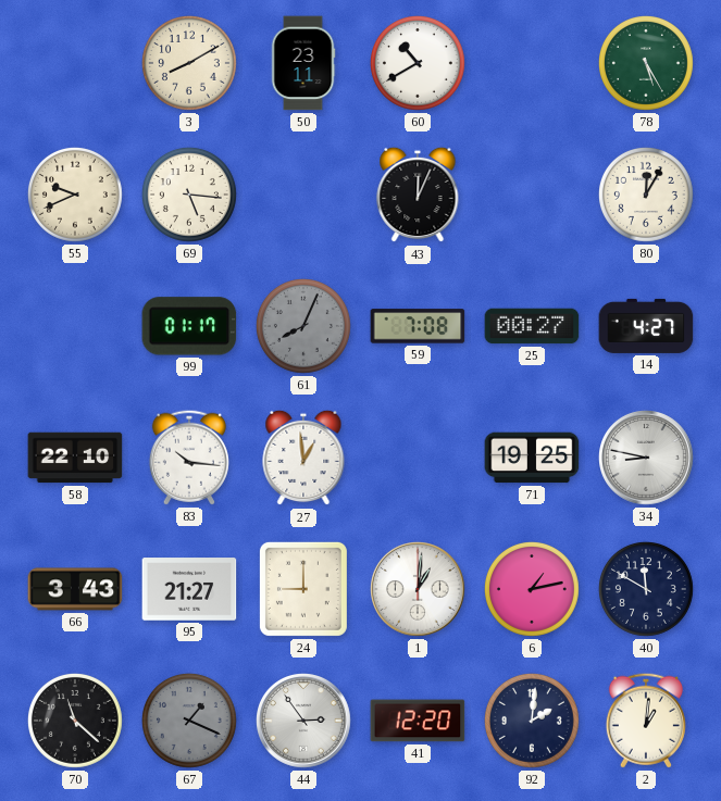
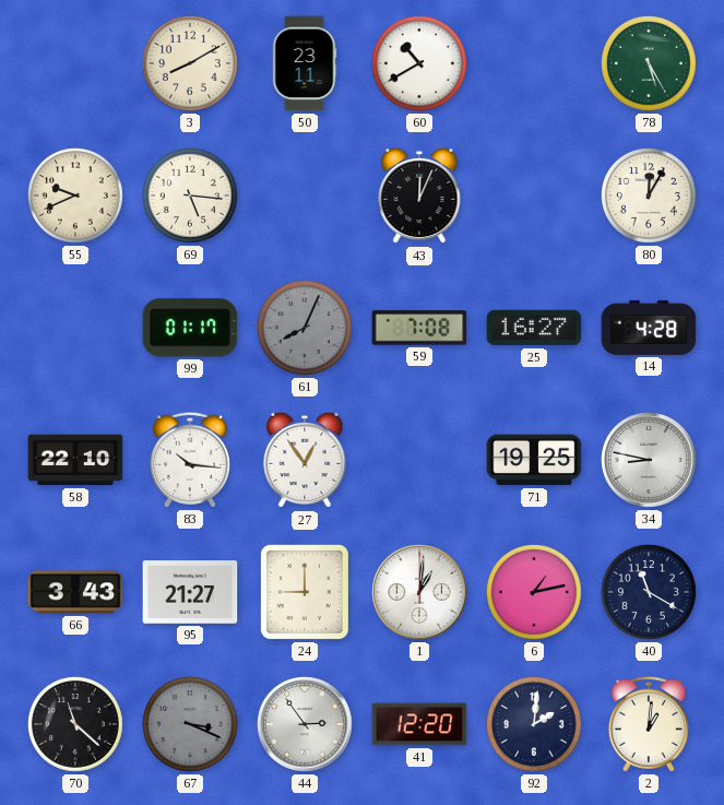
25: 00:27 -> 16:27 (534, 328)
14: 4:27 -> 4:28 (649, 328)
27: 12:59 -> 12:54 (305, 460)
40: 11:50 -> 11:20 (649, 592)
67: 1:19 -> 3:19 (190, 724)
